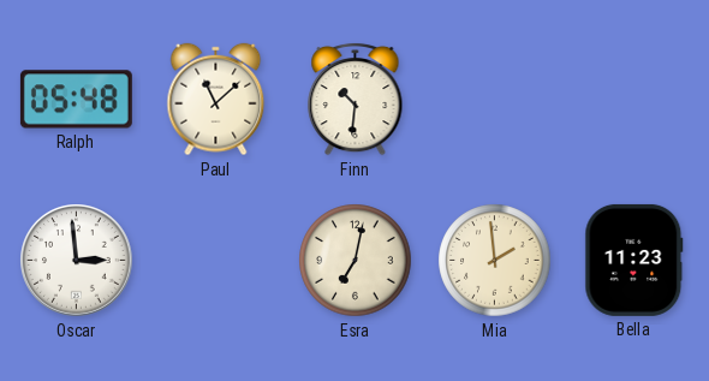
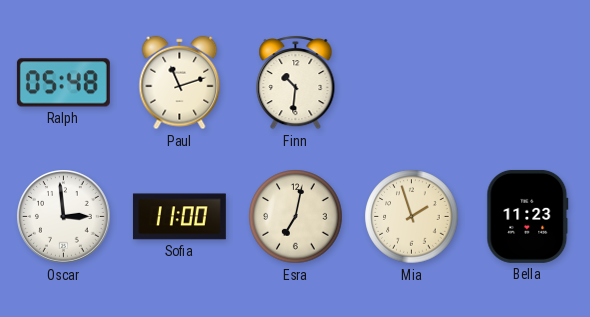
Paul: 11:08 -> 11:12 (180, 83)
Sofia: none -> 11:00 (179, 217)
Mia: 1:59 -> 1:57 (412, 217)
